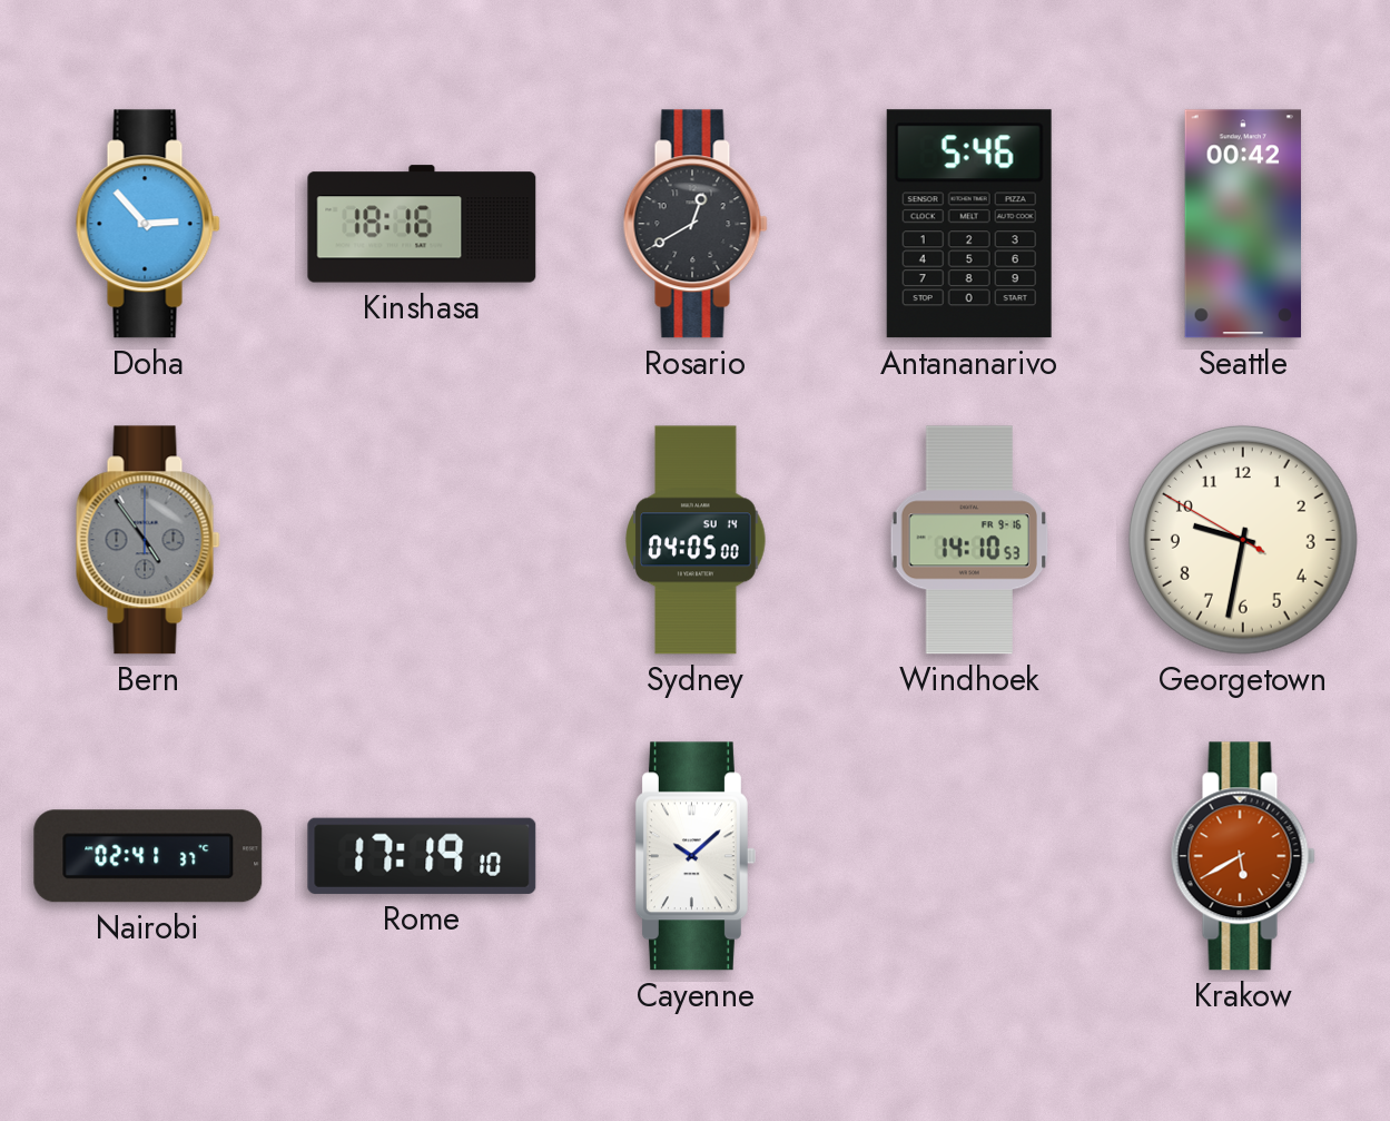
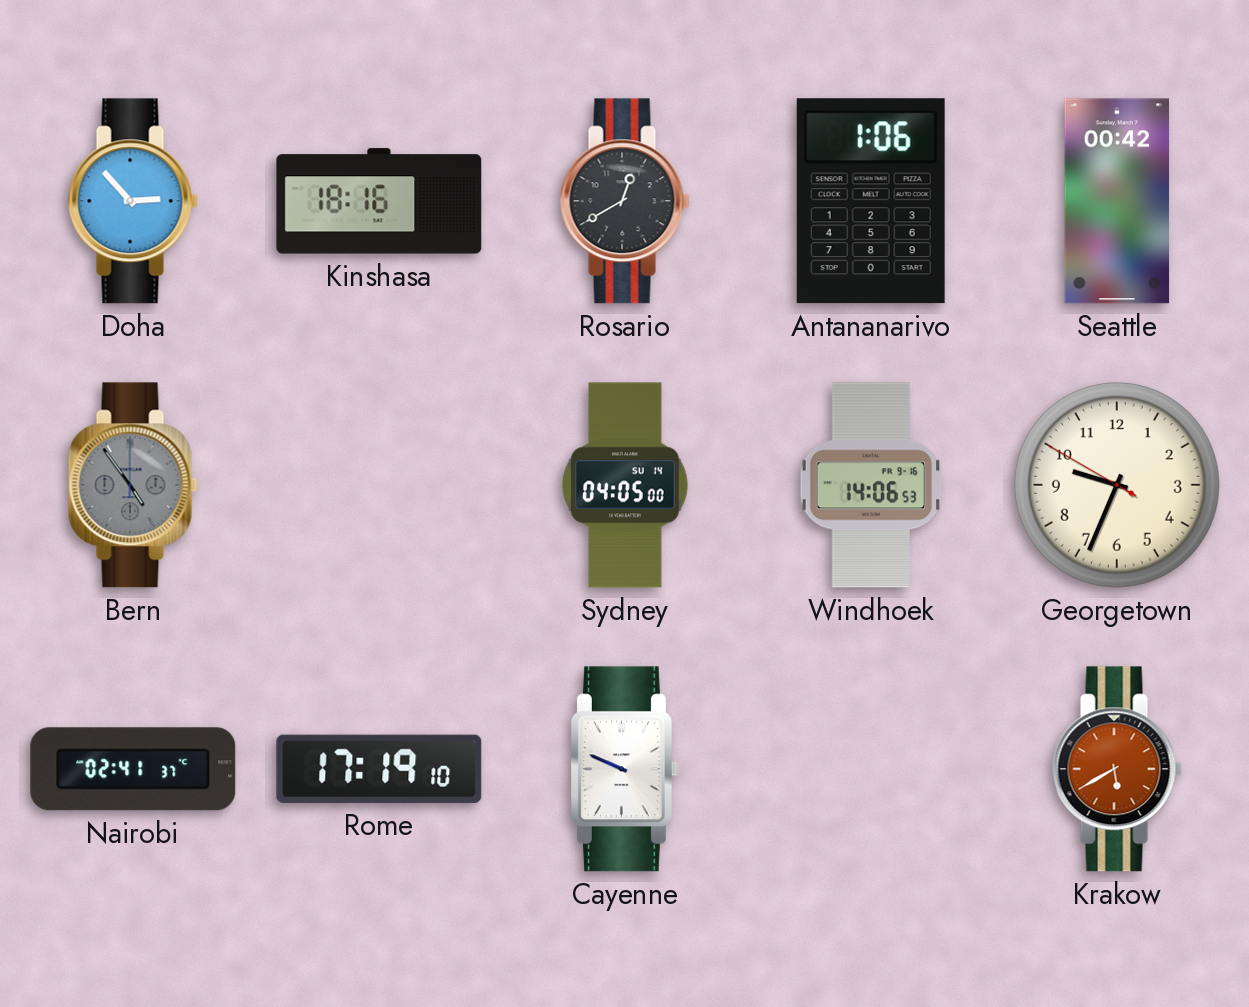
Antananarivo: 5:46 -> 1:06 (871, 201)
Windhoek: 14:10 -> 14:06 (871, 485)
Georgetown: 9:31 -> 9:33 (1117, 485)
Cayenne: 10:08 -> 9:49 (625, 769)
